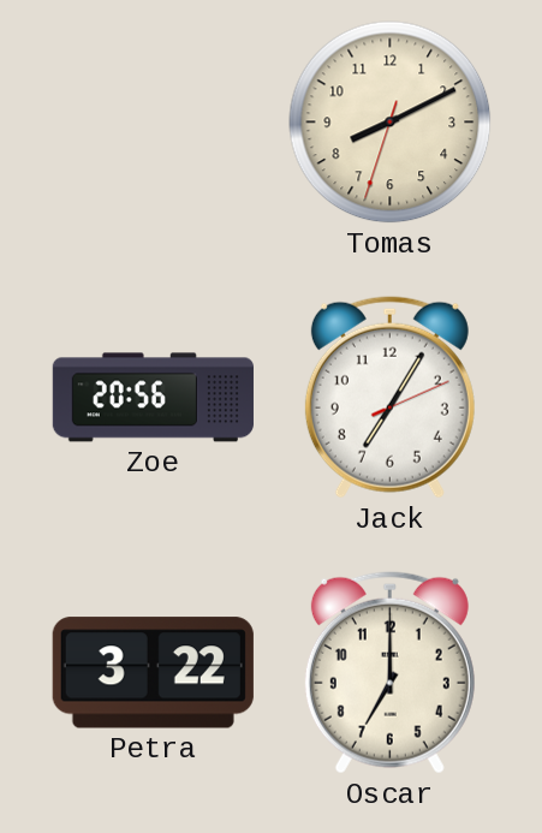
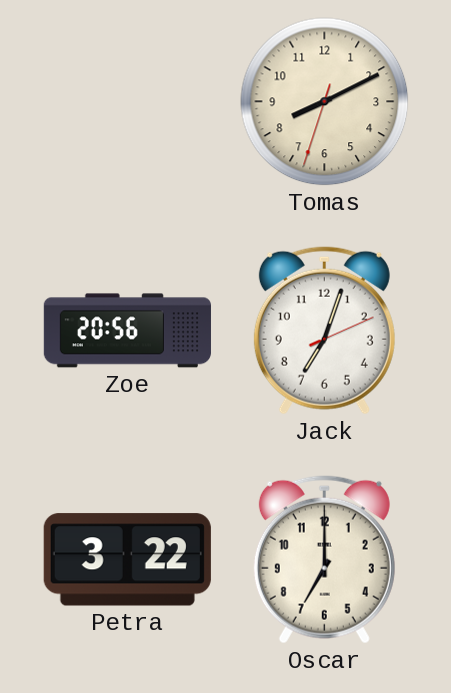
Jack: 7:05 -> 7:03 (324, 331)
